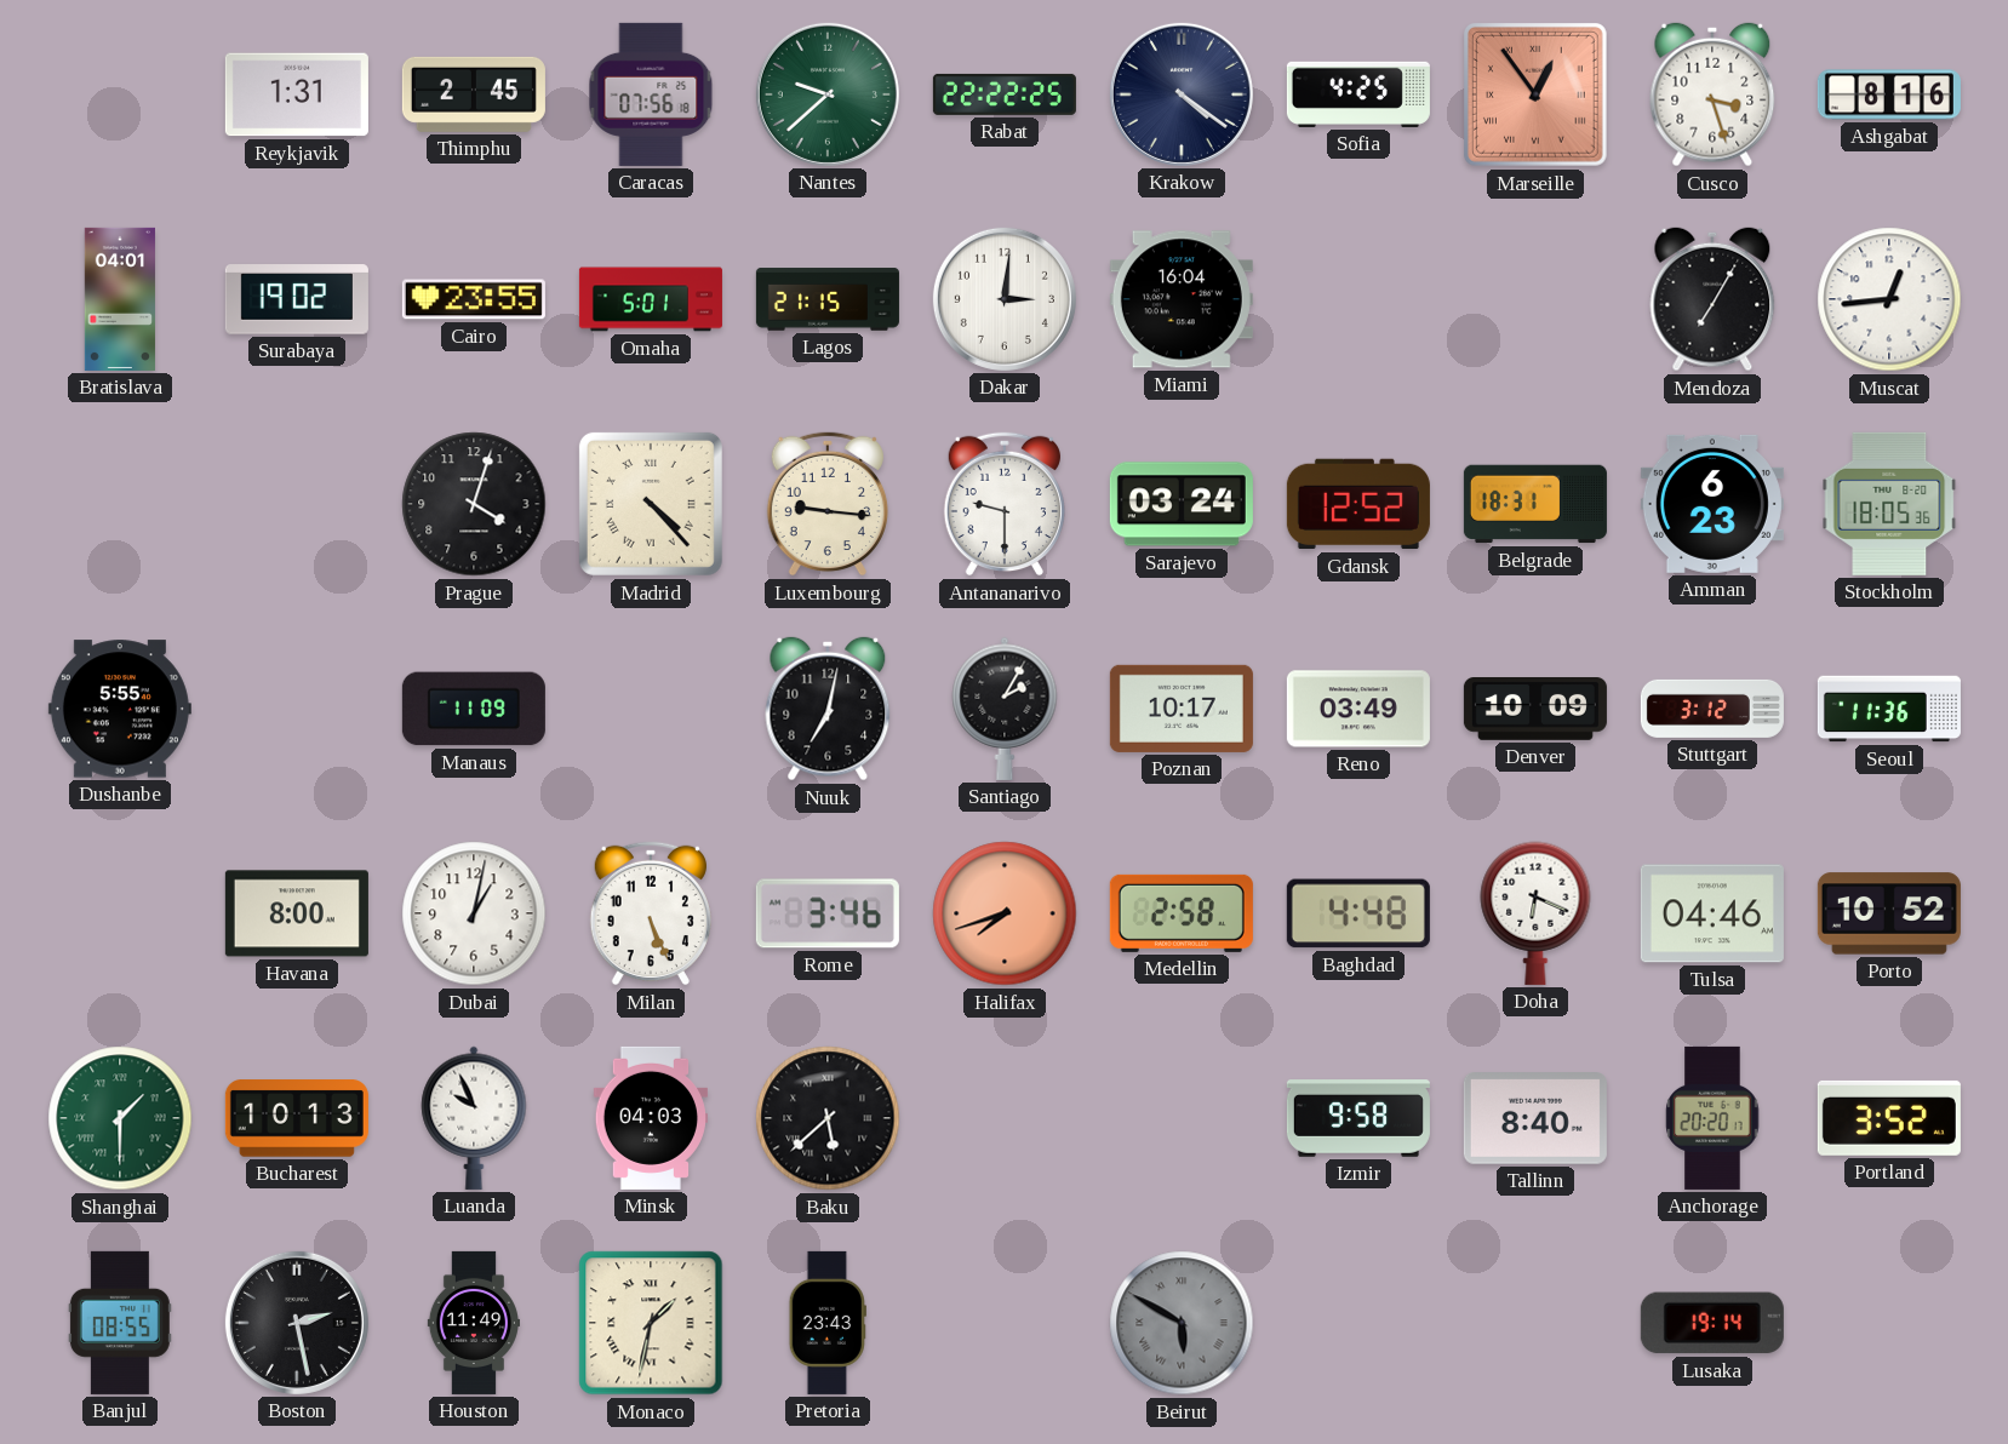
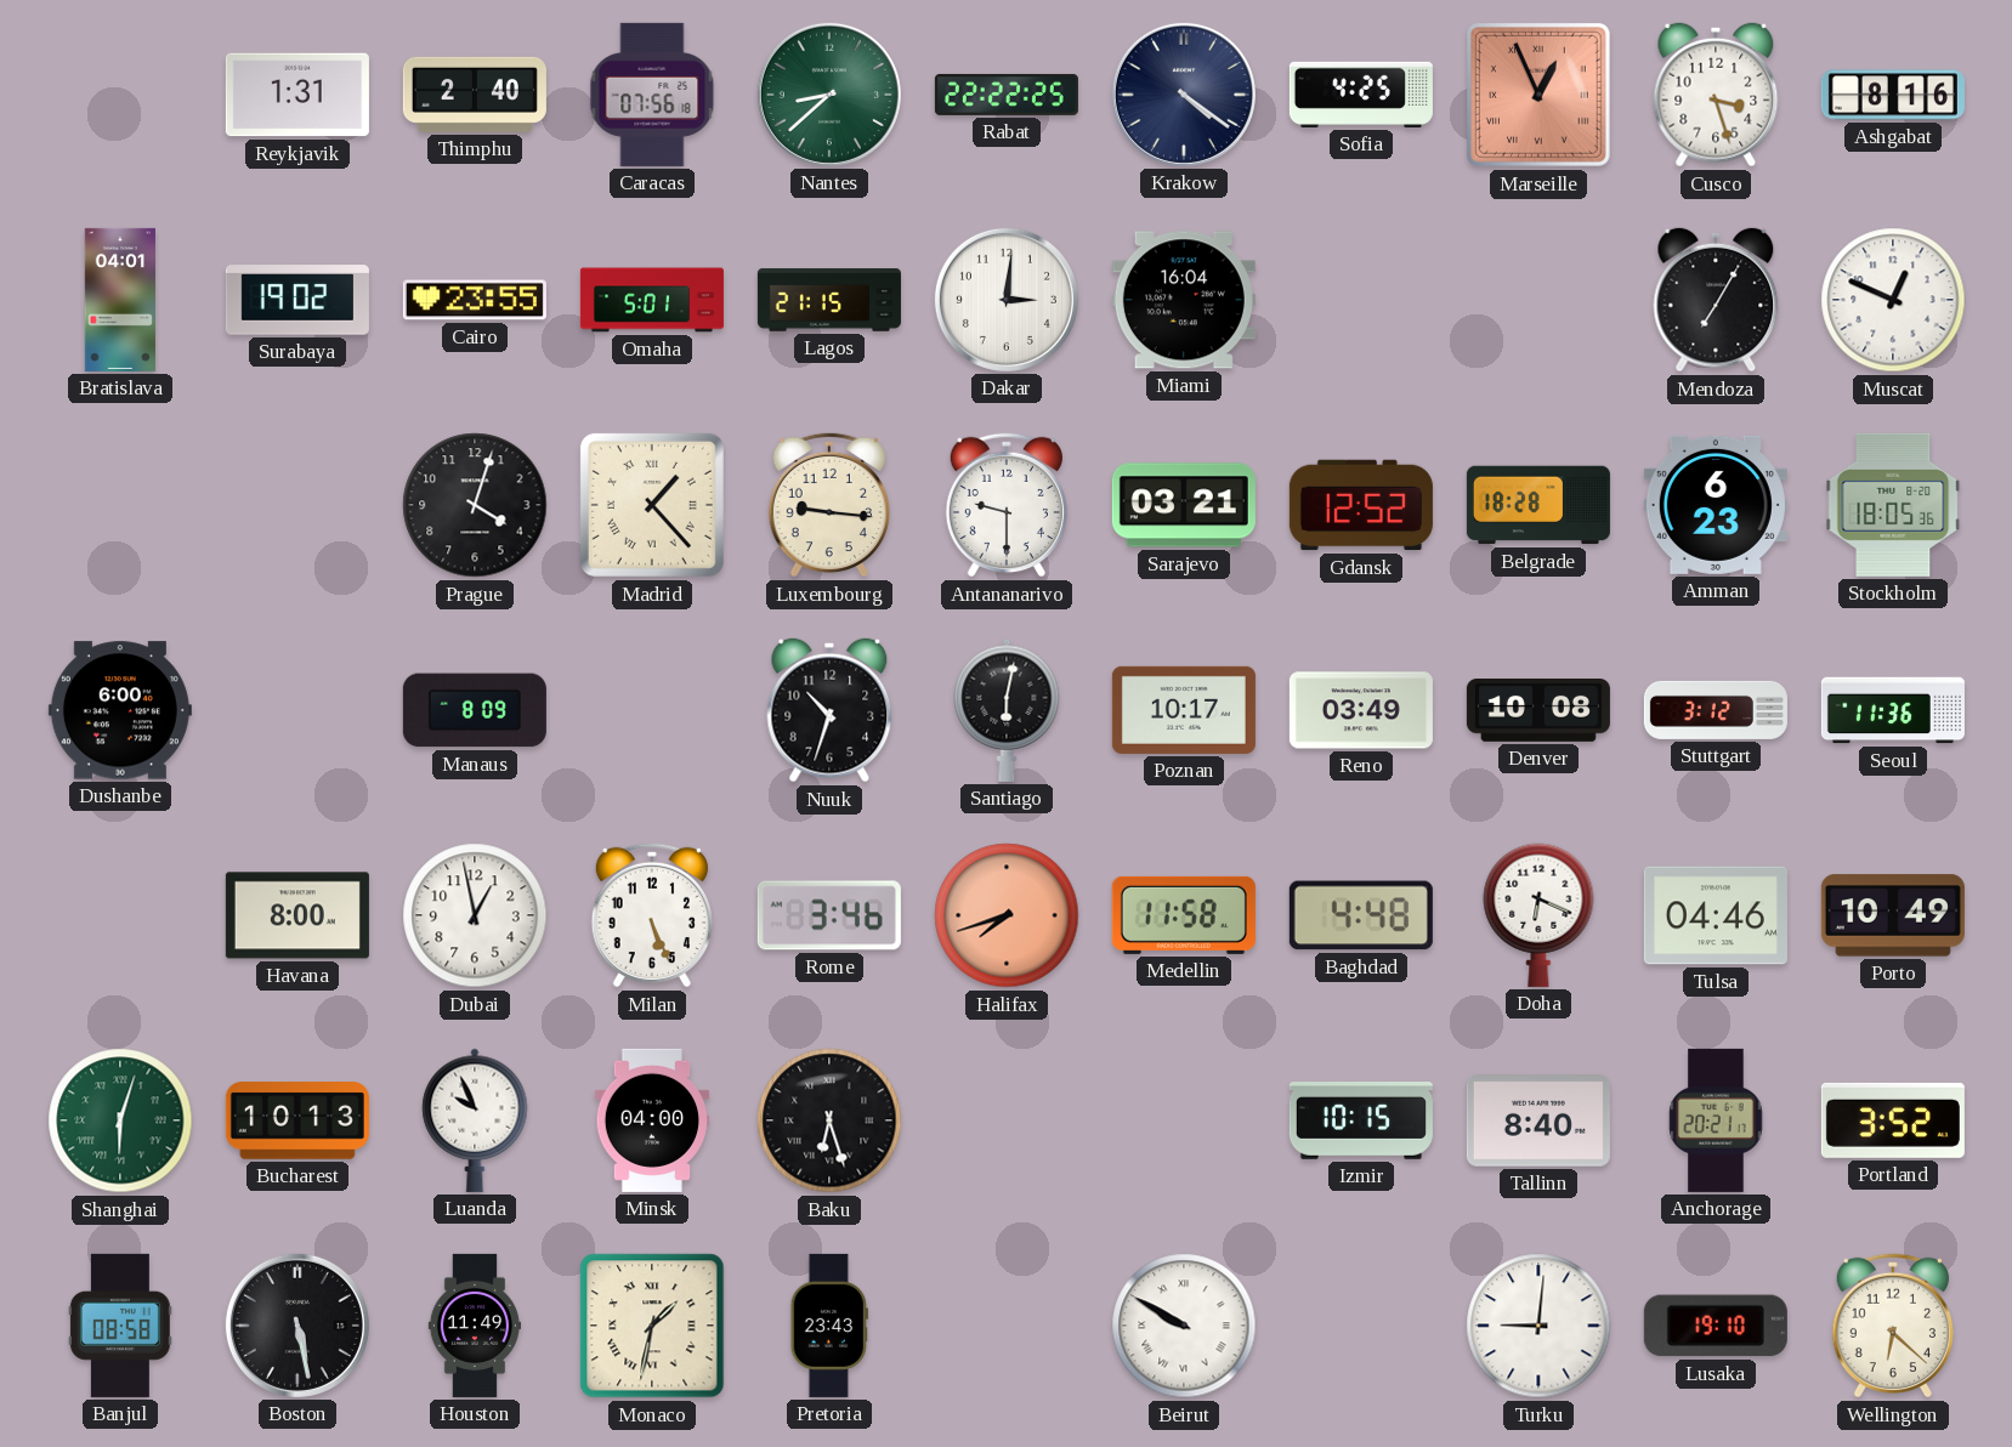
Thimphu: 2:45 -> 2:40 (475, 95)
Nantes: 9:38 -> 8:38 (829, 95)
Marseille: 12:54 -> 12:56 (1540, 96)
Muscat: 12:44 -> 12:49 (1893, 300)
Madrid: 4:23 -> 1:23 (652, 505)
Sarajevo: 03:24 -> 03:21 (1184, 505)
Belgrade: 18:31 -> 18:28 (1538, 505)
Dushanbe: 5:55 -> 6:00 (120, 710)
Manaus: 11:09 -> 8:09 (475, 710)
Nuuk: 7:02 -> 10:33 (829, 710)
Santiago: 2:05 -> 6:02 (1007, 710)
Denver: 10:09 -> 10:08 (1538, 711)
Dubai: 1:02 -> 12:58 (475, 915)
Medellin: 2:58 -> 11:58 (1184, 915)
Porto: 10:52 -> 10:49 (1893, 915)
Shanghai: 1:30 -> 6:03 (120, 1120)
Minsk: 04:03 -> 04:00 (651, 1120)
Baku: 5:38 -> 6:27 (829, 1120)
Izmir: 9:58 -> 10:15 (1361, 1120)
Anchorage: 20:20 -> 20:21 (1716, 1120)
Banjul: 08:55 -> 08:58 (120, 1326)
Boston: 2:28 -> 5:28 (297, 1326)
Beirut: 5:50 -> 9:50 (1184, 1326)
Beirut dial: grey -> white (1184, 1326)
Turku: none -> 9:01 (1538, 1326)
Lusaka: 19:14 -> 19:10 (1716, 1326)
Wellington: none -> 6:22 (1893, 1326)
